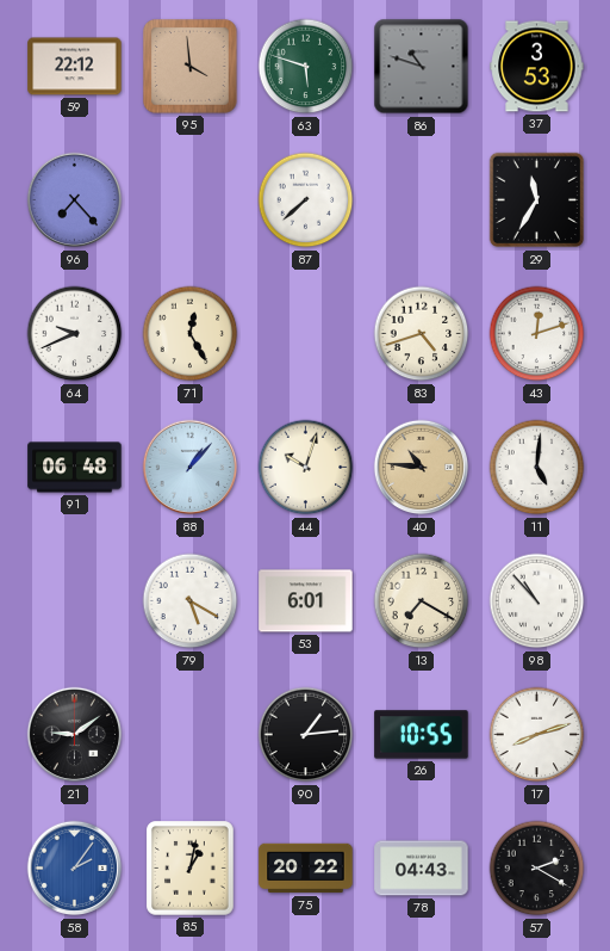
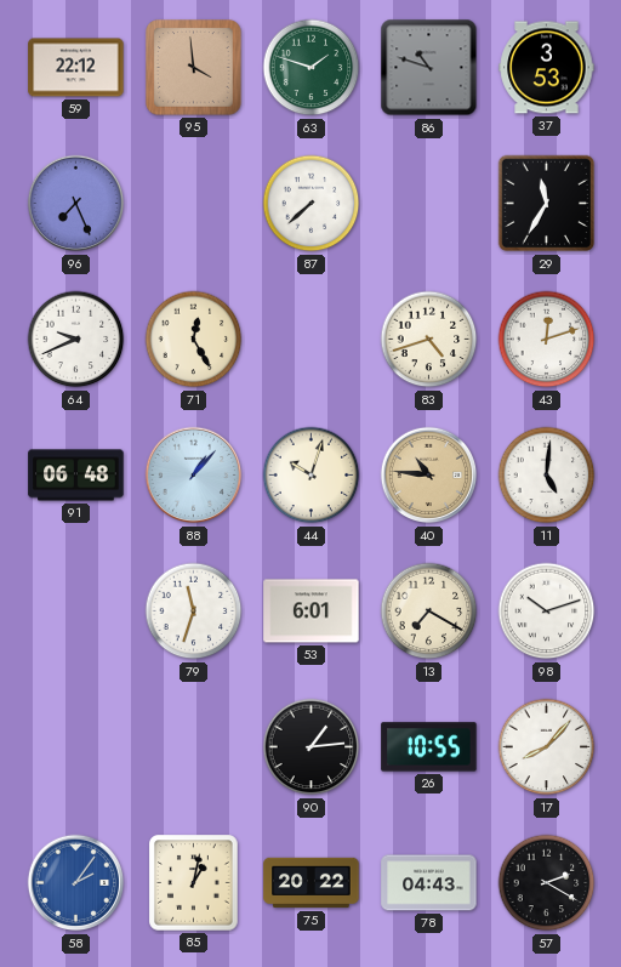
63: 5:48 -> 1:48 (312, 68)
96: 7:23 -> 7:26 (76, 204)
79: 5:20 -> 11:33 (194, 612)
98: 10:53 -> 10:12 (547, 612)
21: 9:09 -> none (75, 735)
17: 8:12 -> 8:07 (547, 747)
